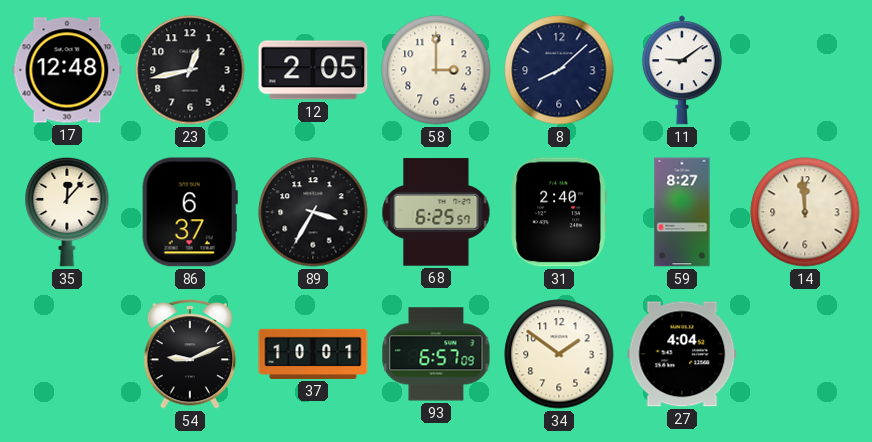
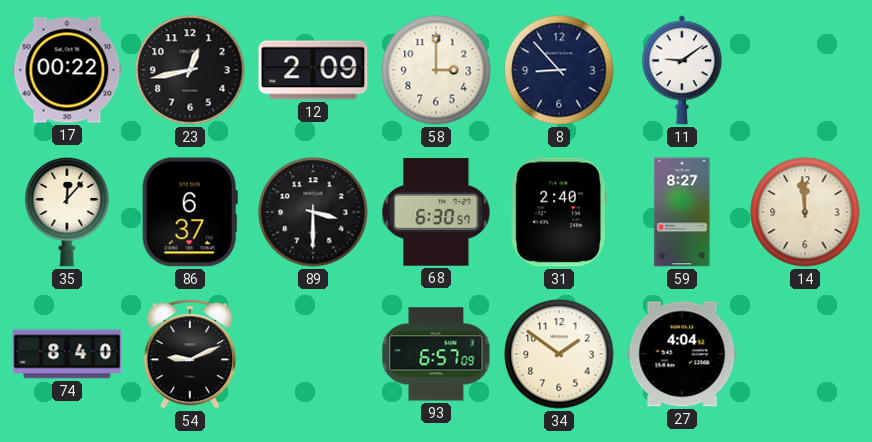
17: 12:48 -> 00:22 (67, 70)
12: 2:05 -> 2:09 (313, 70)
8: 8:08 -> 8:53 (559, 70)
89: 3:35 -> 3:30 (313, 212)
68: 6:25 -> 6:30 (436, 212)
74: none -> 8:40 (67, 354)
37: 10:01 -> none (313, 354)
